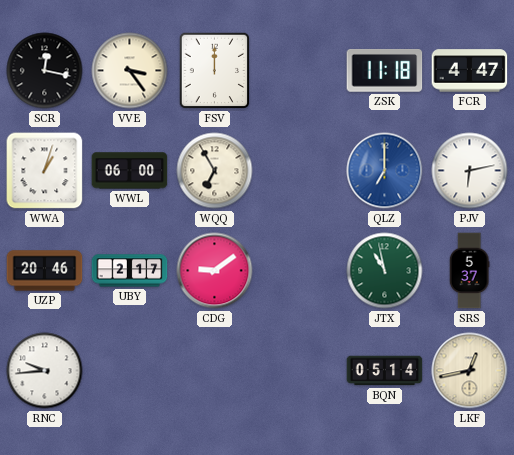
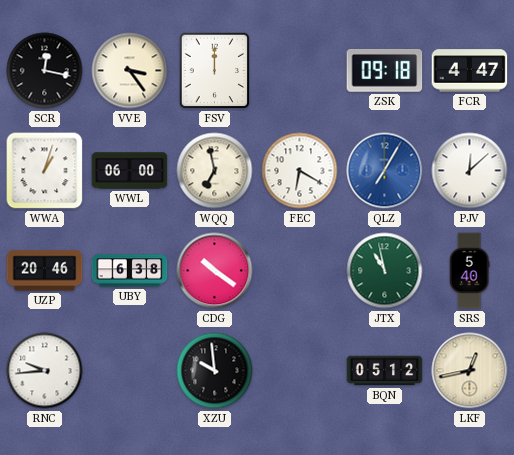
ZSK: 11:18 -> 09:18 (385, 71)
WQQ: 6:55 -> 6:58 (215, 171)
FEC: none -> 6:20 (300, 171)
QLZ: 7:00 -> 7:05 (385, 171)
PJV: 6:13 -> 12:08 (470, 171)
UBY: 2:17 -> 6:38 (130, 271)
CDG: 9:09 -> 10:21 (215, 271)
SRS: 5:37 -> 5:40 (469, 271)
XZU: none -> 9:59 (215, 371)
BQN: 05:14 -> 05:12 (385, 371)
